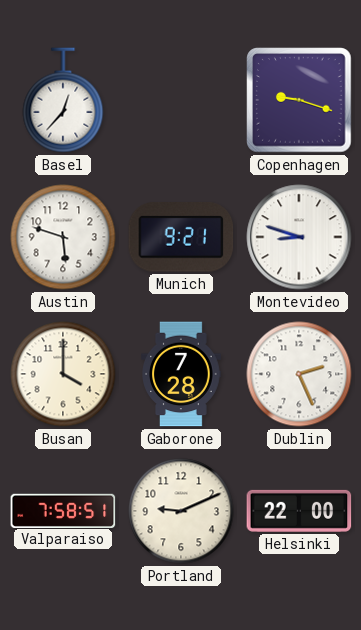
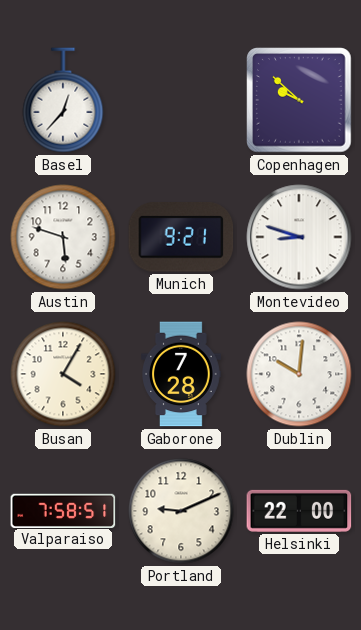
Copenhagen: 9:18 -> 9:52 (299, 100)
Busan: 4:00 -> 4:05 (63, 374)
Dublin: 2:26 -> 10:01 (299, 374)
